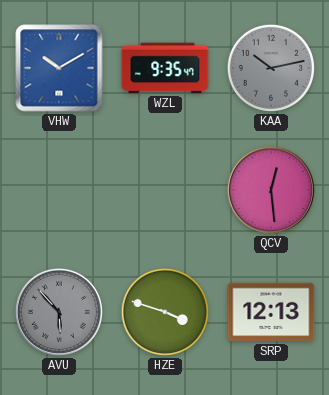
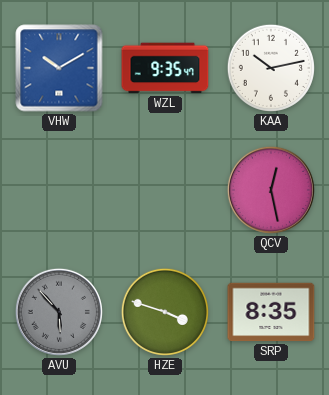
KAA dial: grey -> white (271, 68)
QCV: 12:29 -> 12:28 (271, 190)
SRP: 12:13 -> 8:35 (271, 312)
